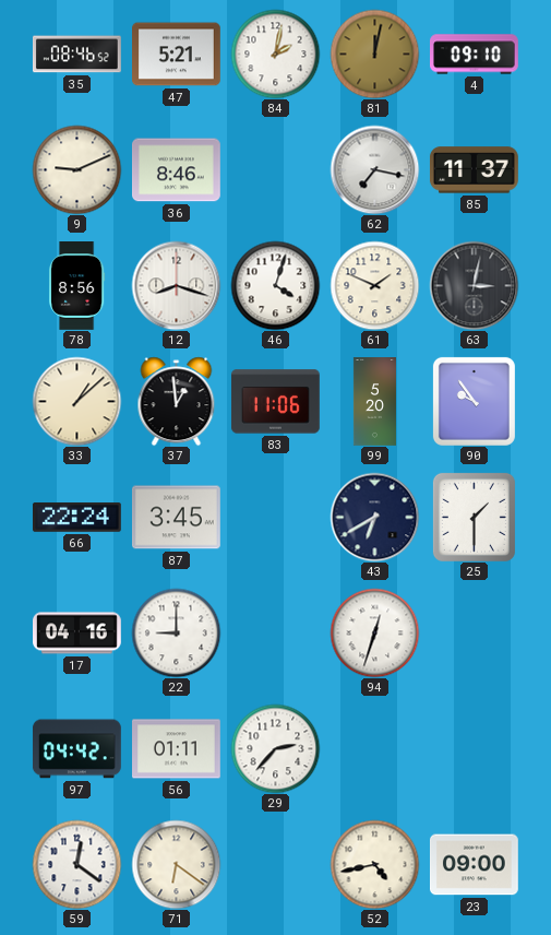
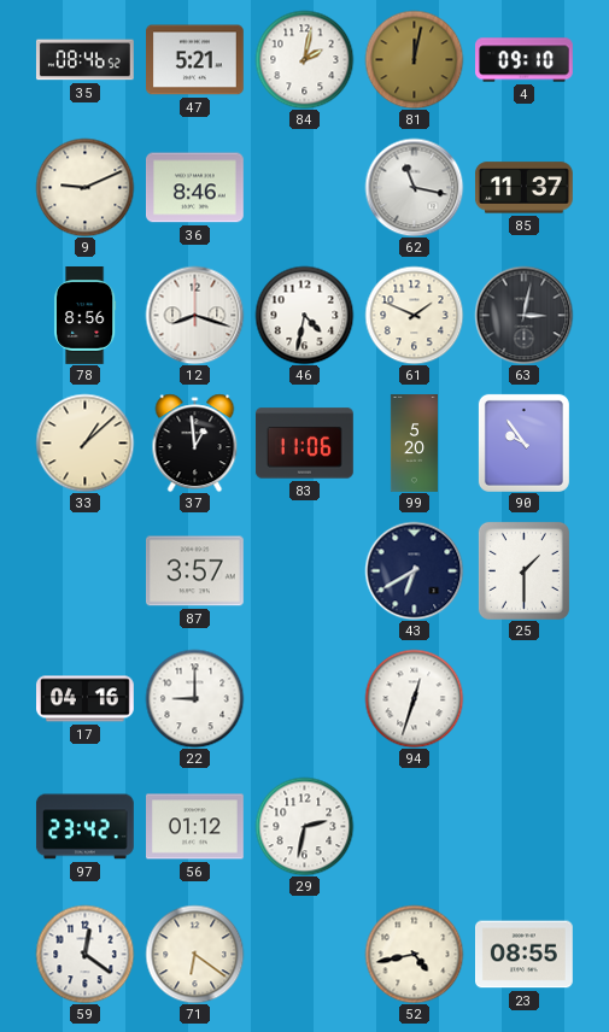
62: 7:17 -> 11:17 (414, 187)
46: 4:03 -> 4:32 (304, 315)
66: 22:24 -> none (76, 518)
87: 3:45 -> 3:57 (195, 571)
97: 04:42 -> 23:42 (84, 827)
56: 01:11 -> 01:12 (195, 827)
29: 2:37 -> 2:32 (304, 826)
23: 09:00 -> 08:55 (525, 955)
